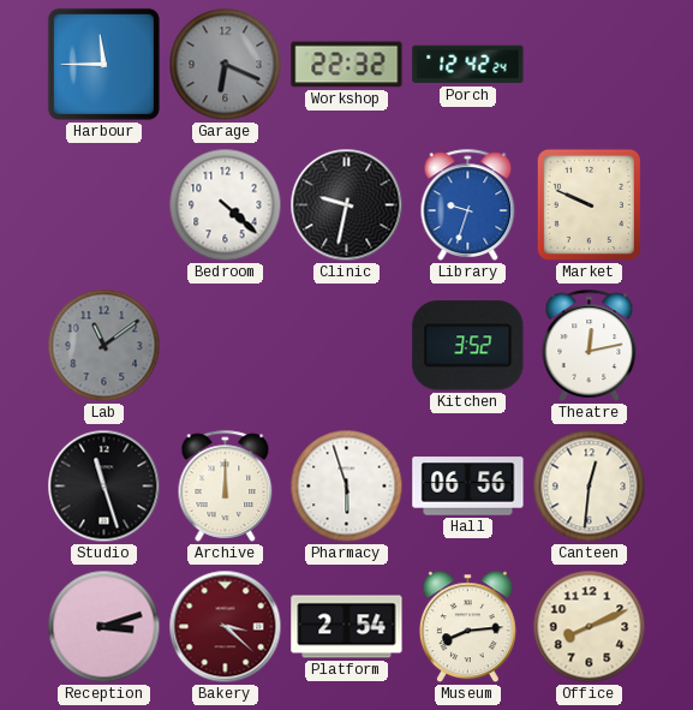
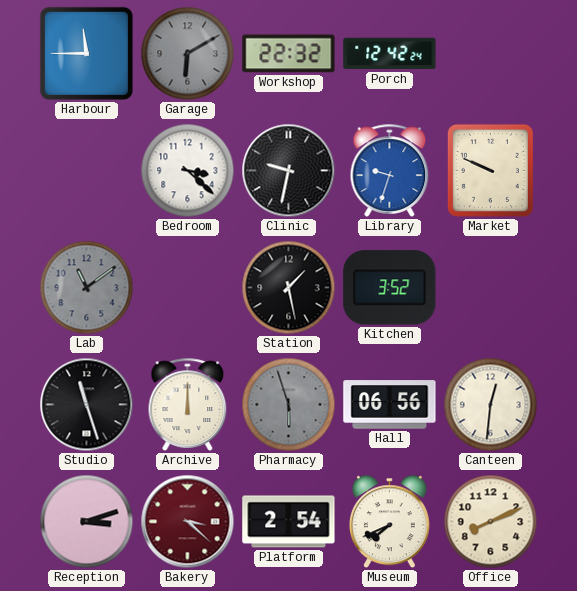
Garage: 6:19 -> 6:10 (188, 54)
Bedroom: 4:22 -> 3:22 (188, 171)
Station: none -> 1:28 (289, 288)
Theatre: 12:13 -> none (590, 345)
Pharmacy dial: white -> grey (289, 405)
Museum: 8:14 -> 7:41 (389, 522)
